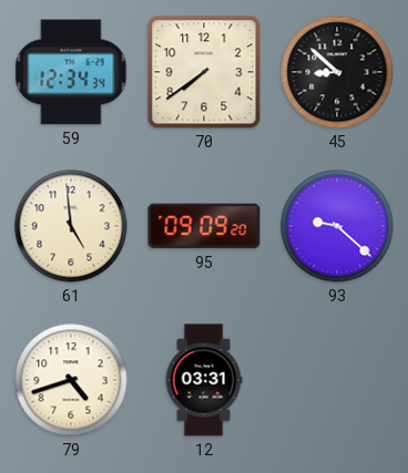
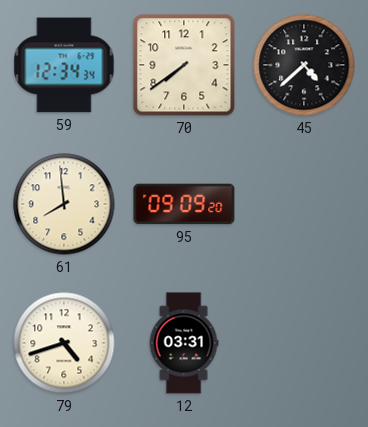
45: 8:52 -> 4:38 (304, 65)
61: 4:59 -> 7:59 (64, 204)
93: 9:22 -> none (337, 226)
